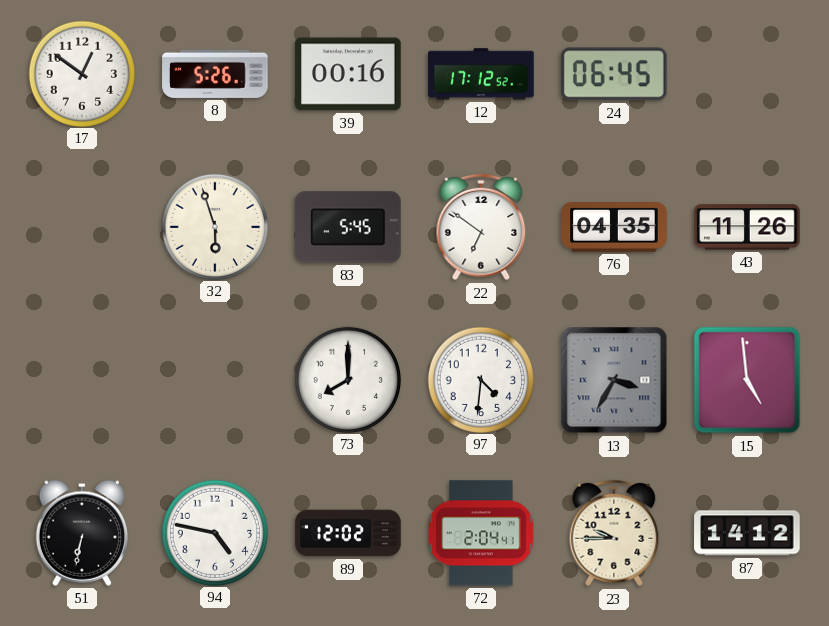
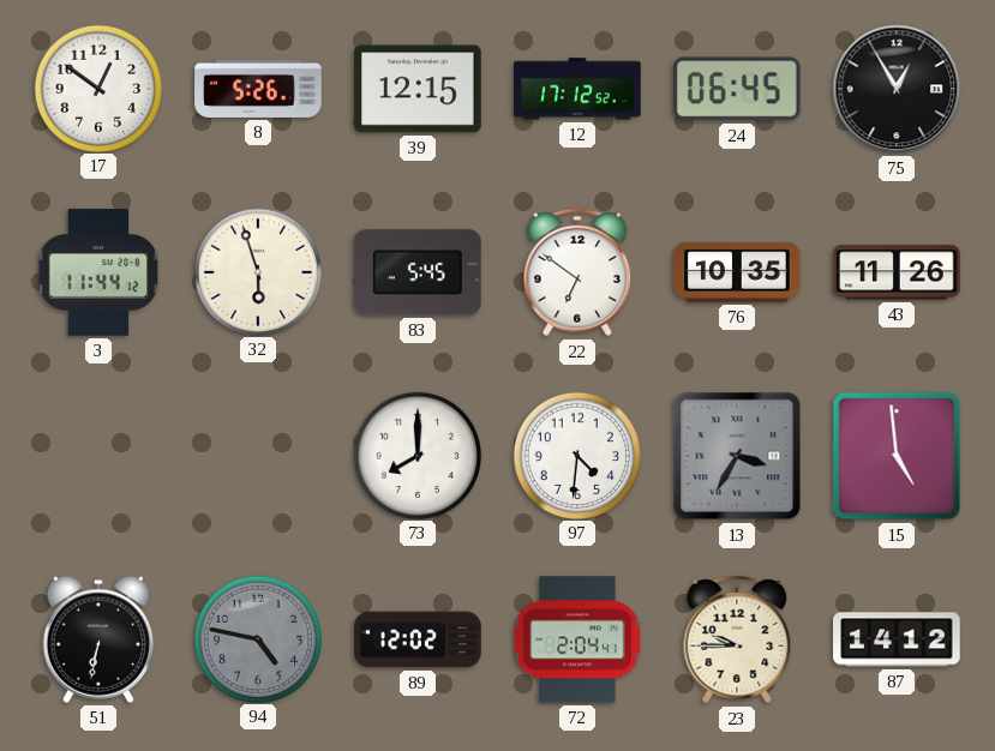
39: 00:16 -> 12:15 (418, 89)
75: none -> 12:55 (897, 89)
3: none -> 11:44 (98, 272)
76: 04:35 -> 10:35 (737, 274)
94 dial: white -> grey (257, 638)
